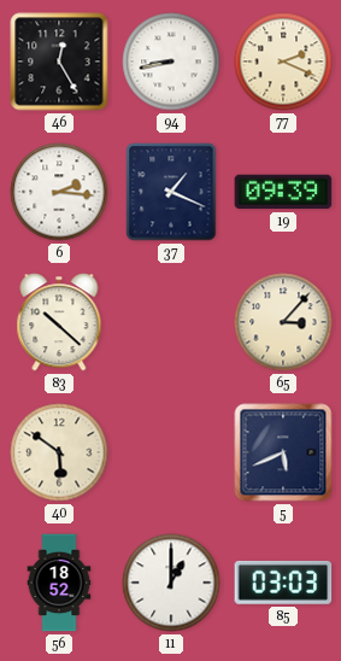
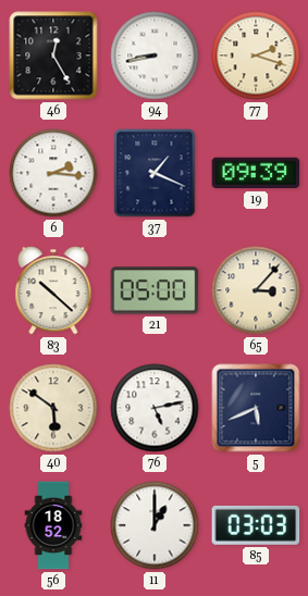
77: 2:19 -> 2:18 (256, 55)
21: none -> 05:00 (155, 290)
76: none -> 5:13 (155, 408)
